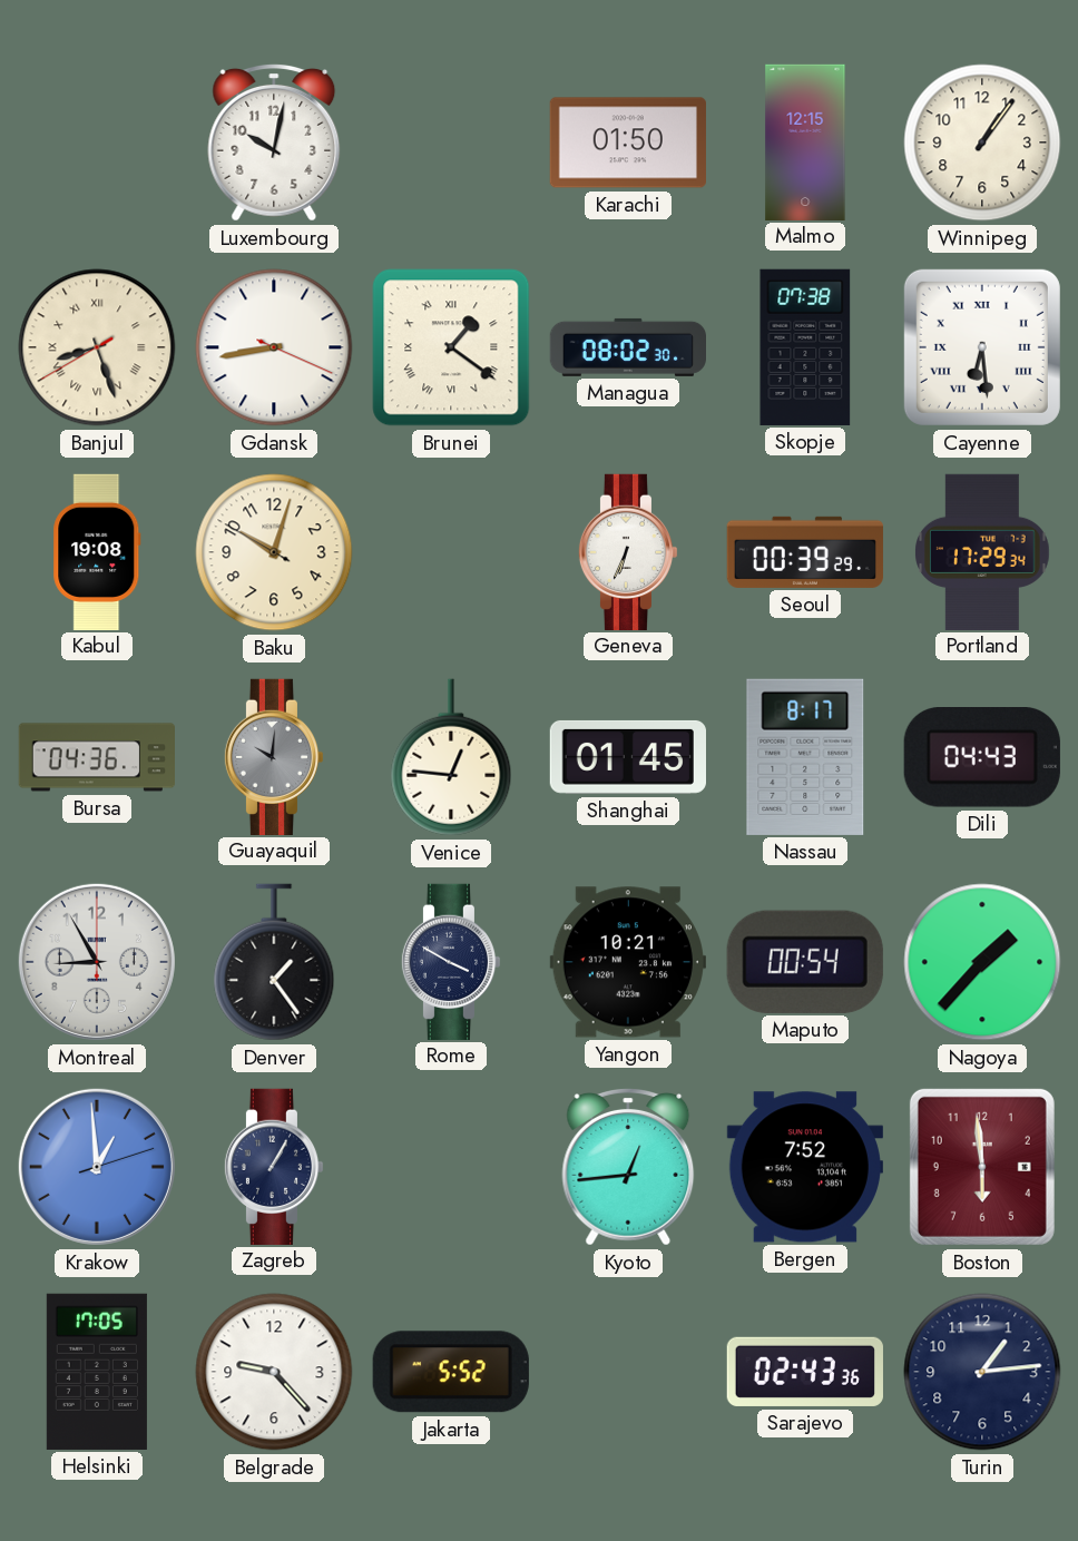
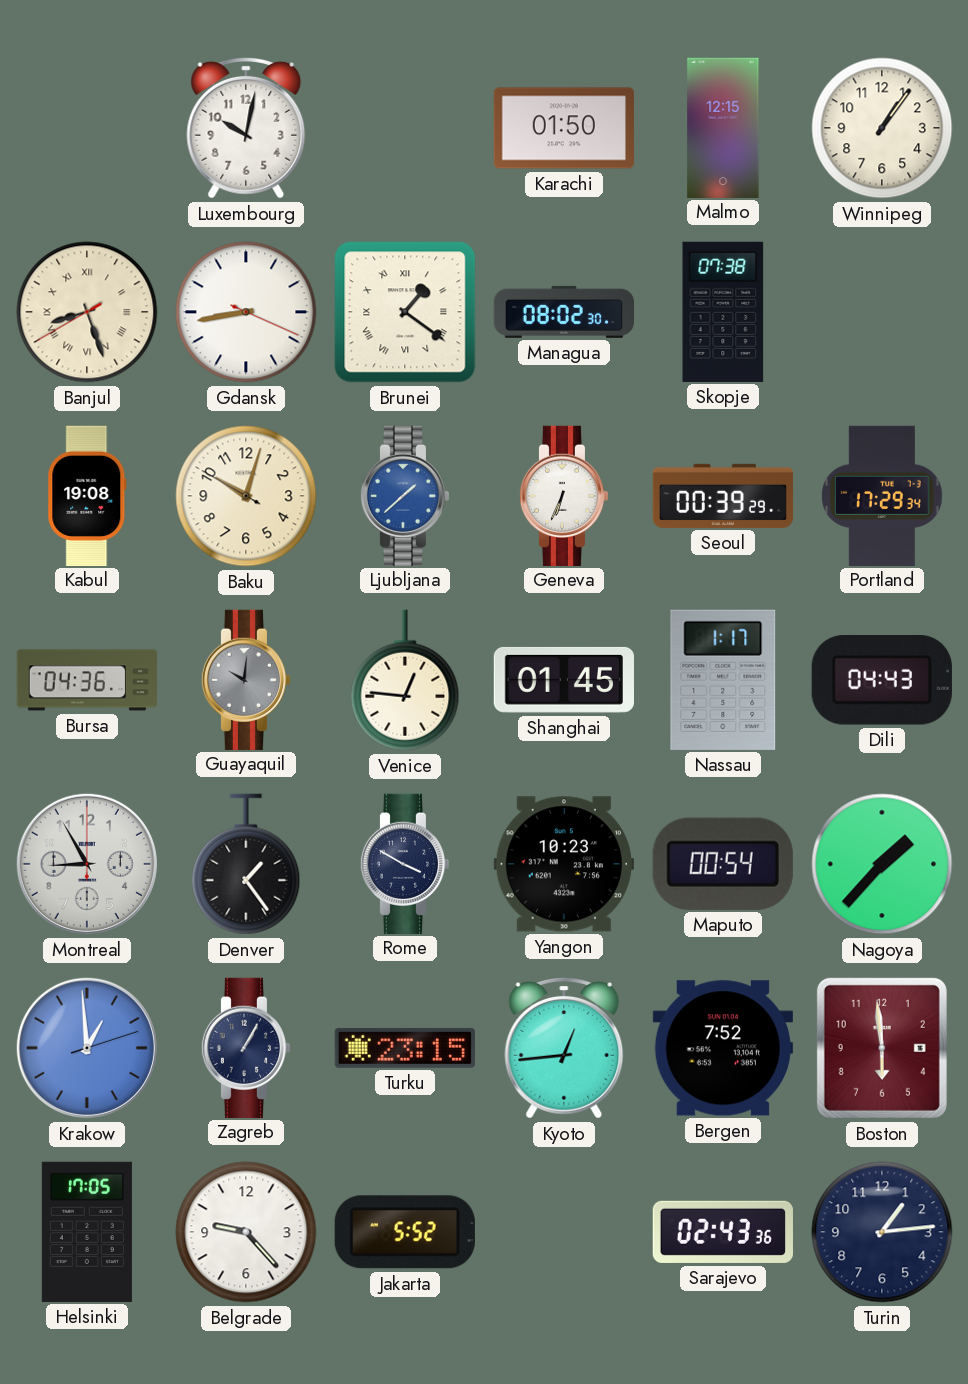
Cayenne: 6:29 -> none (982, 347)
Ljubljana: none -> 1:38 (405, 495)
Nassau: 8:17 -> 1:17 (723, 680)
Yangon: 10:21 -> 10:23 (564, 864)
Turku: none -> 23:15 (405, 1048)
